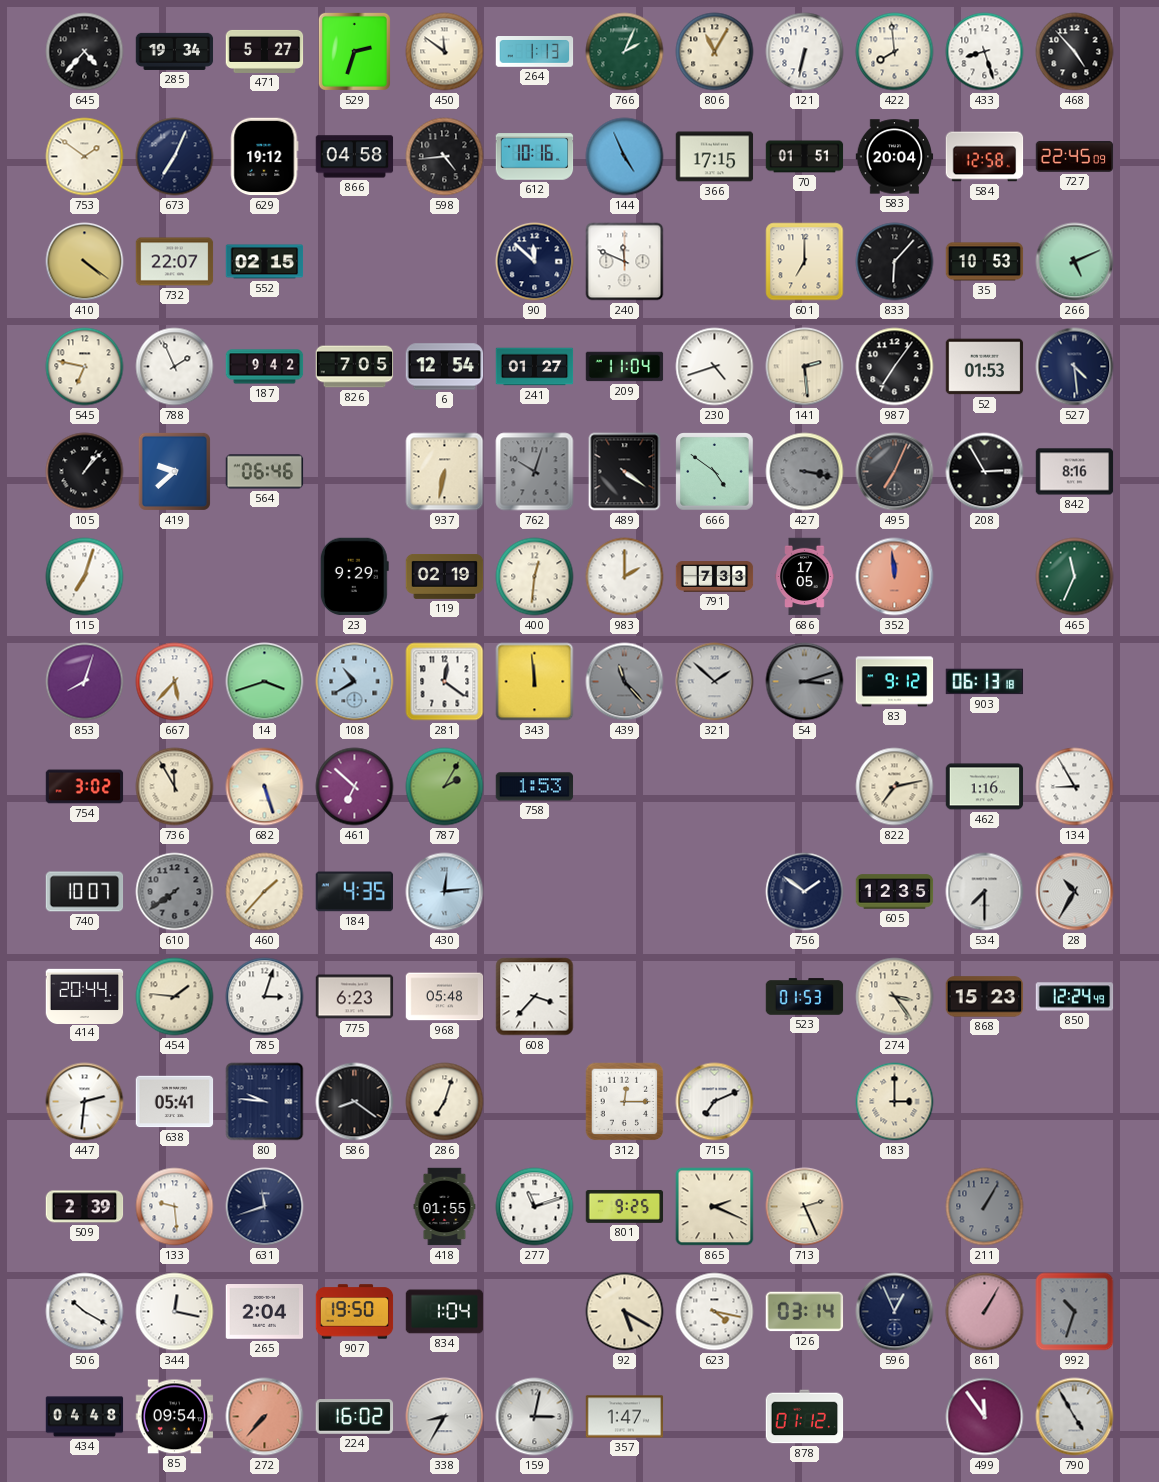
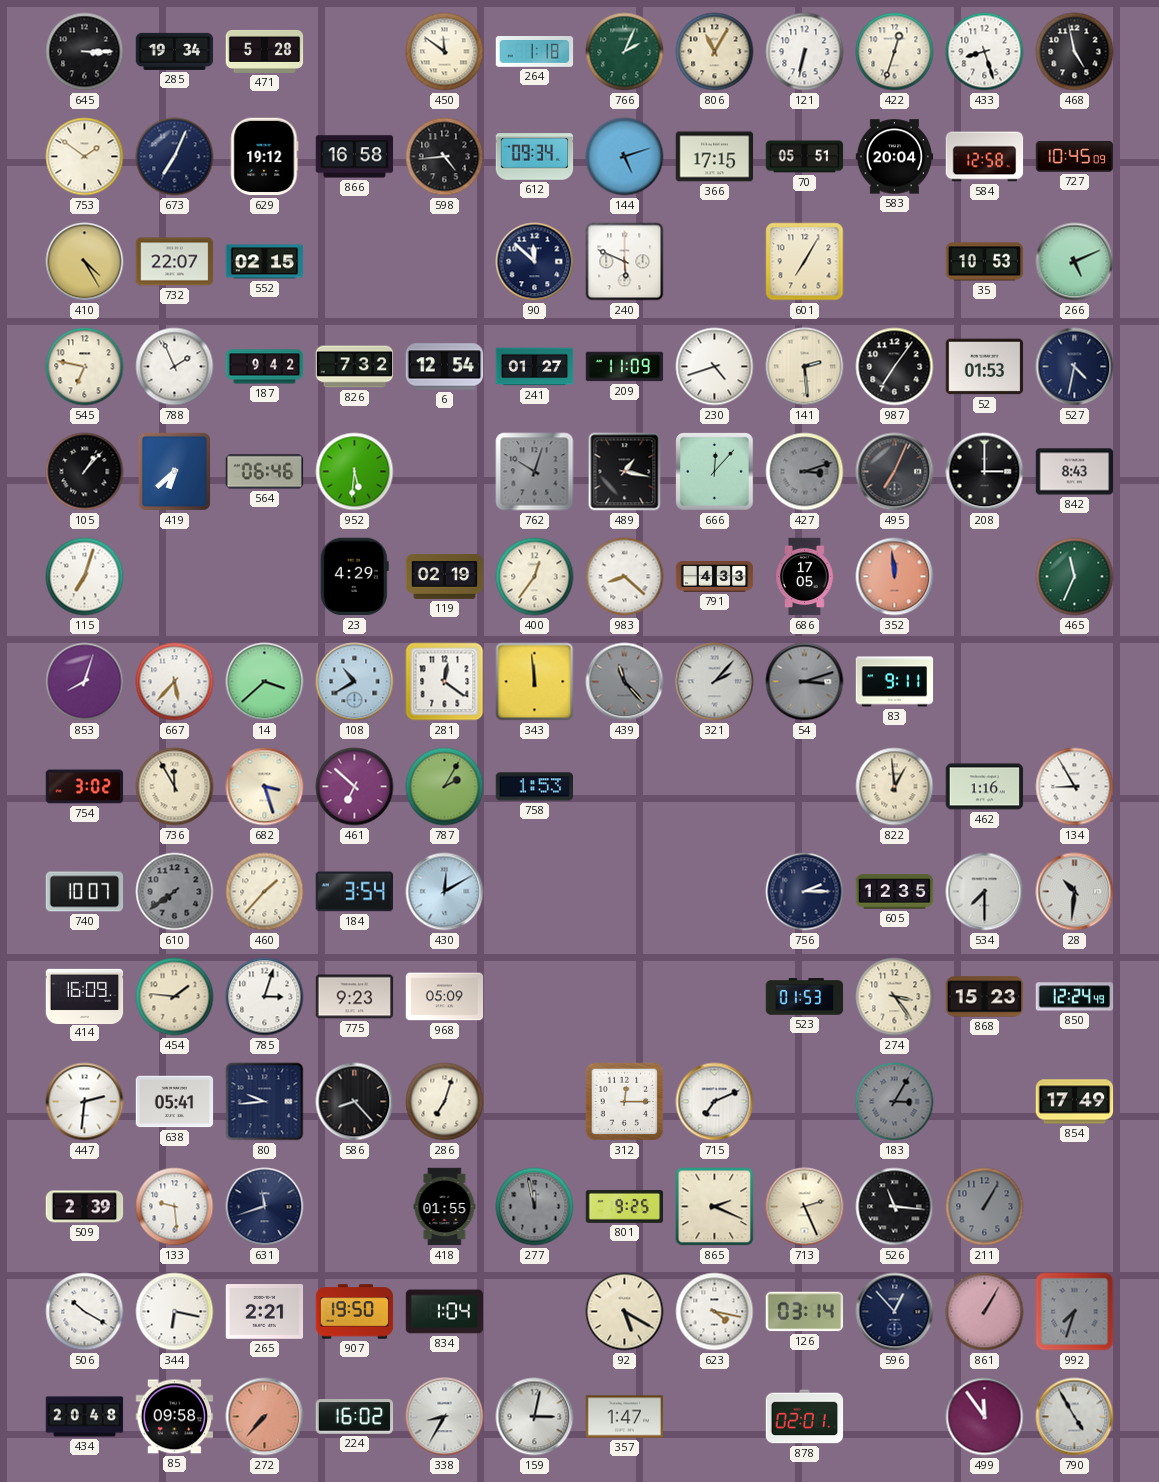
645: 4:37 -> 3:15 (85, 52)
471: 5:27 -> 5:28 (265, 51)
529: 2:33 -> none (354, 51)
264: 1:13 -> 1:18 (535, 52)
422: 7:59 -> 12:33 (895, 52)
468: 4:53 -> 4:58 (1075, 52)
866: 04:58 -> 16:58 (355, 157)
612: 10:16 -> 09:34 (535, 157)
144: 4:56 -> 5:12 (625, 157)
70: 01:51 -> 05:51 (805, 157)
727: 22:45 -> 10:45 (1075, 156)
410: 4:21 -> 4:25 (85, 262)
240: 11:49 -> 5:49 (625, 262)
601: 7:00 -> 7:05 (805, 262)
833: 6:07 -> none (895, 262)
826: 7:05 -> 7:32 (355, 367)
209: 11:04 -> 11:09 (625, 367)
527: 4:29 -> 4:32 (1075, 367)
419: 9:38 -> 6:38 (174, 471)
952: none -> 5:31 (355, 472)
937: 6:32 -> none (445, 472)
489: 4:21 -> 1:17 (625, 472)
666: 4:51 -> 12:07 (715, 472)
427: 3:17 -> 3:12 (805, 472)
208: 2:55 -> 3:00 (985, 472)
842: 8:16 -> 8:43 (1075, 472)
23: 9:29 -> 4:29 (354, 577)
400: 12:31 -> 12:36 (535, 577)
983: 2:00 -> 8:22 (625, 577)
791: 7:33 -> 4:33 (715, 577)
14: 3:42 -> 3:38 (265, 682)
321: 1:52 -> 2:07 (715, 682)
83: 9:12 -> 9:11 (895, 682)
903: 06:13 -> none (985, 682)
682: 5:27 -> 3:27 (265, 787)
822: 7:13 -> 12:59 (895, 787)
184: 4:35 -> 3:54 (354, 892)
430: 12:14 -> 12:10 (445, 892)
756: 1:51 -> 2:15 (805, 892)
28: 10:35 -> 10:31 (1075, 892)
414: 20:44 -> 16:09 (85, 996)
775: 6:23 -> 9:23 (355, 997)
968: 05:48 -> 05:09 (445, 997)
608: 3:37 -> none (535, 997)
80: 9:46 -> 9:44 (265, 1102)
586: 8:21 -> 8:23 (355, 1102)
183: 3:00 -> 3:05 (895, 1102)
183 dial: cream -> grey (895, 1102)
854: none -> 17:49 (1075, 1102)
277: 11:12 -> 11:58 (535, 1207)
277 dial: white -> grey (535, 1207)
526: none -> 11:16 (895, 1207)
344: 12:17 -> 6:17 (175, 1312)
265: 2:04 -> 2:21 (265, 1312)
596: 12:56 -> 12:53 (895, 1312)
992: 10:33 -> 7:33 (1075, 1312)
434: 04:48 -> 20:48 (85, 1417)
85: 09:54 -> 09:58 (175, 1417)
878: 01:12 -> 02:01 (805, 1417)
